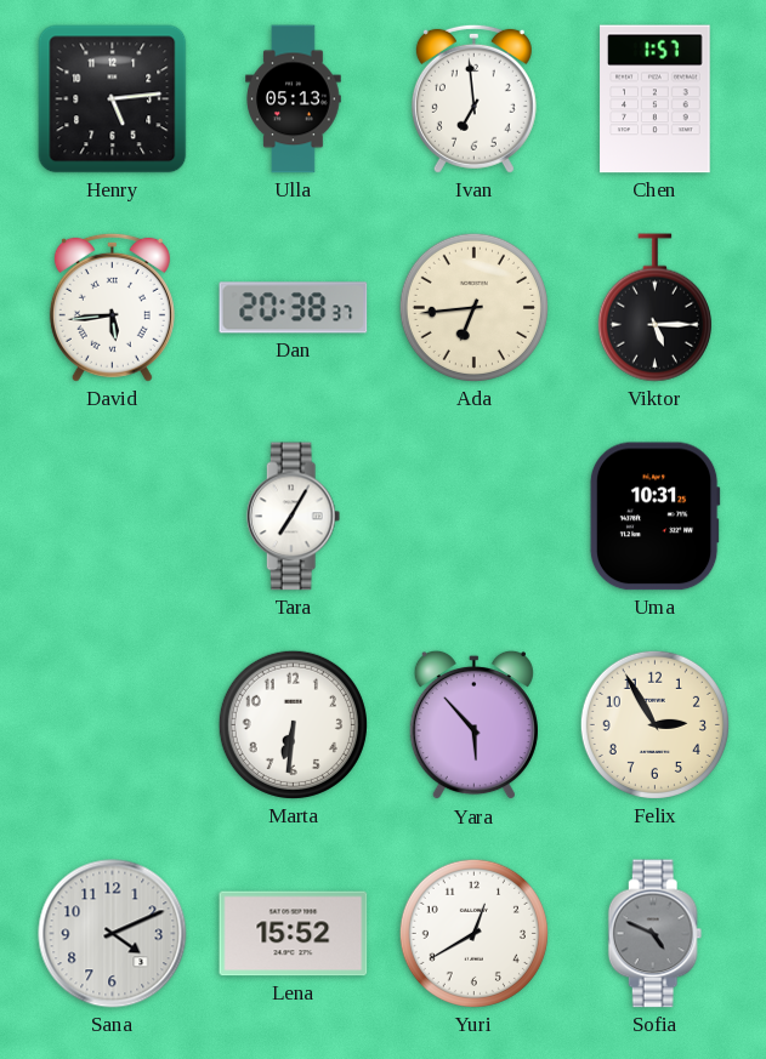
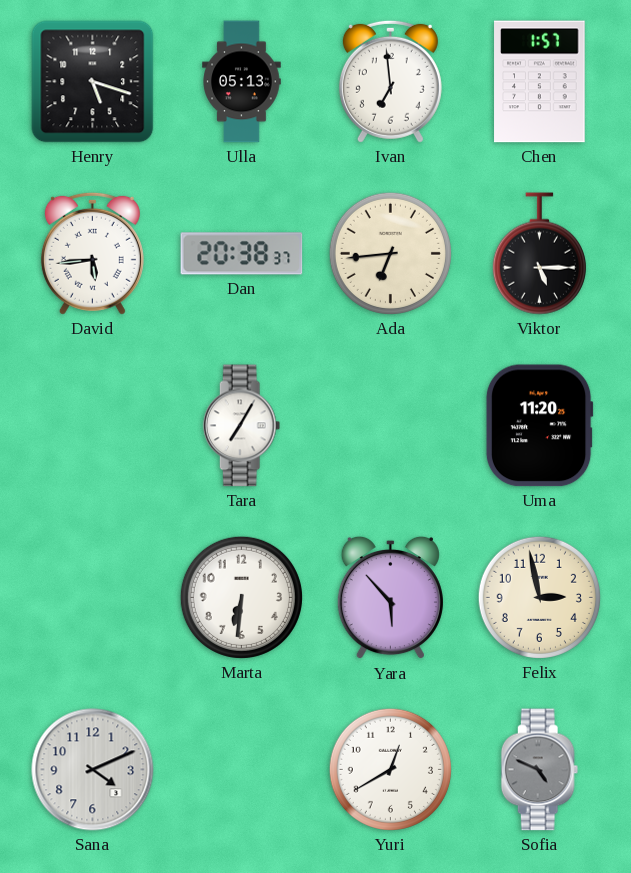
Henry: 5:14 -> 5:18 (93, 82)
Uma: 10:31 -> 11:20 (539, 426)
Felix: 2:55 -> 2:58 (539, 597)
Lena: 15:52 -> none (294, 934)
